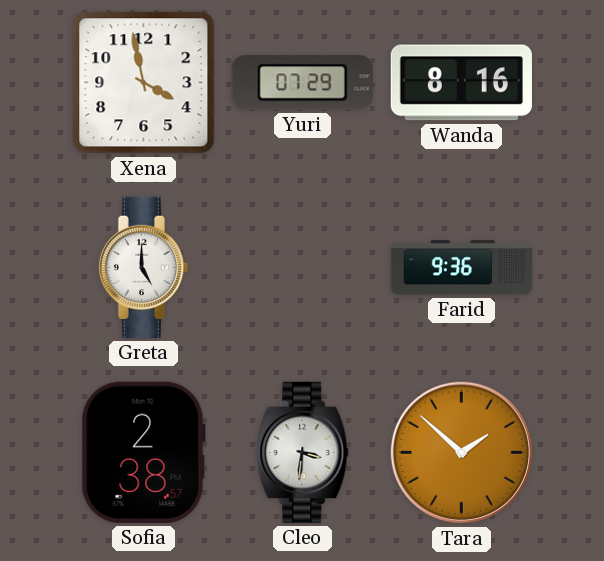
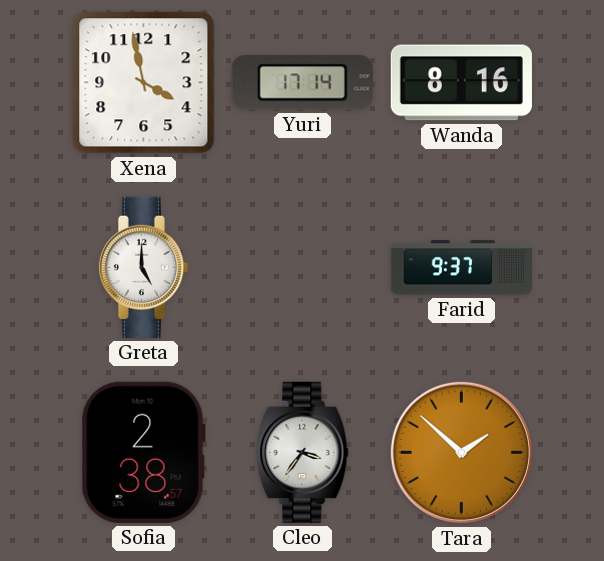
Yuri: 07:29 -> 17:14 (302, 83)
Farid: 9:36 -> 9:37 (461, 268)
Cleo: 3:31 -> 3:36 (303, 452)
